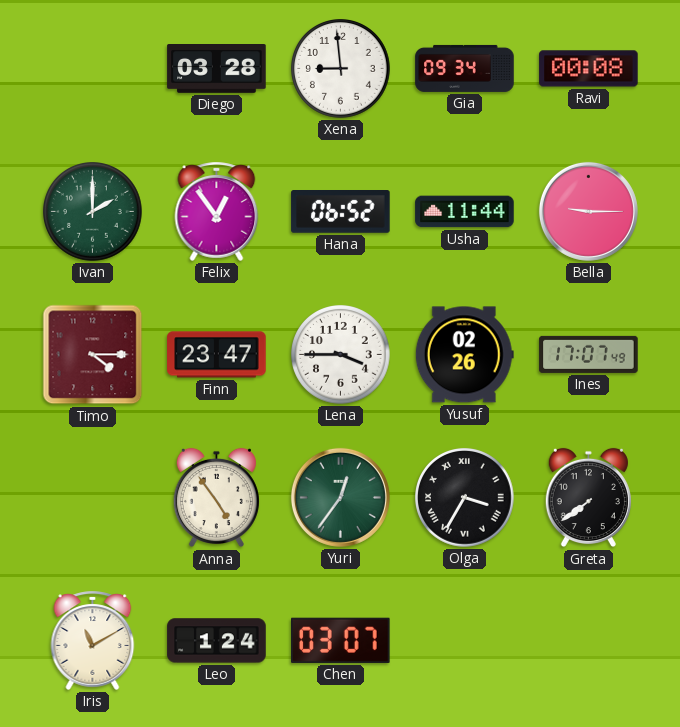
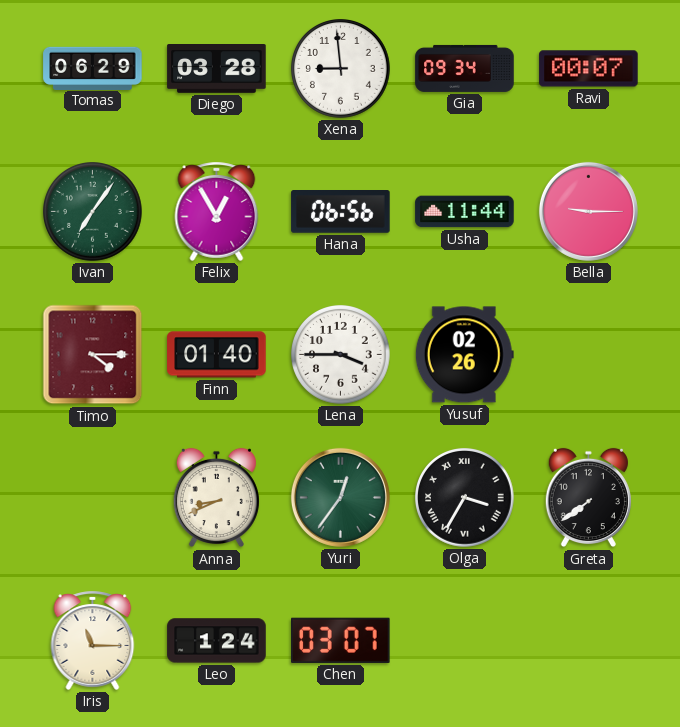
Tomas: none -> 06:29 (93, 68)
Ravi: 00:08 -> 00:07 (589, 69)
Ivan: 2:00 -> 7:06 (93, 212)
Felix: 12:54 -> 12:55 (217, 211)
Hana: 06:52 -> 06:56 (341, 212)
Finn: 23:47 -> 01:40 (217, 355)
Ines: 17:07 -> none (589, 354)
Anna: 4:54 -> 8:41 (216, 498)
Iris: 11:10 -> 11:15 (93, 640)
